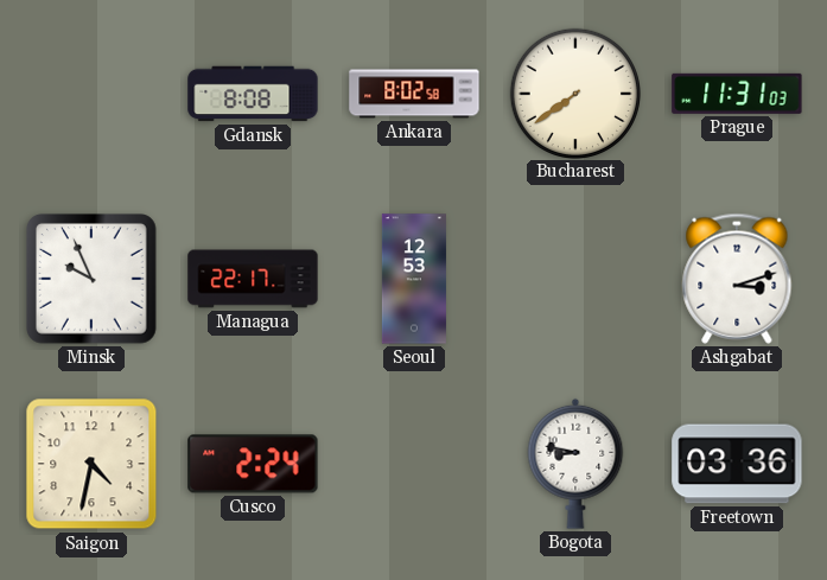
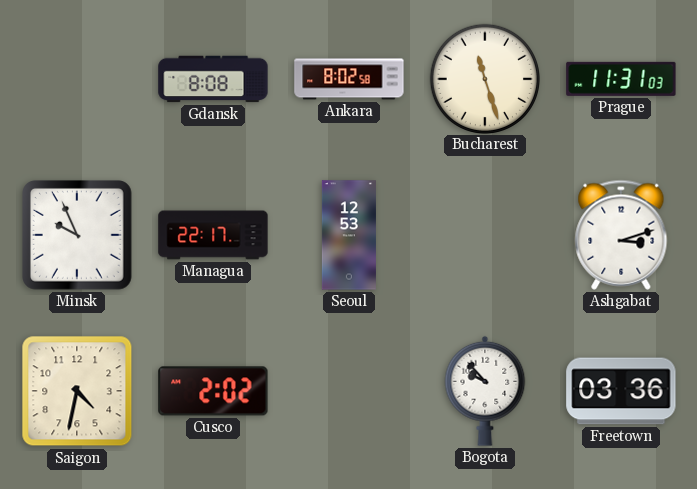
Bucharest: 7:39 -> 11:27 (484, 78)
Cusco: 2:24 -> 2:02 (213, 391)
Bogota: 8:47 -> 9:53 (485, 391)
